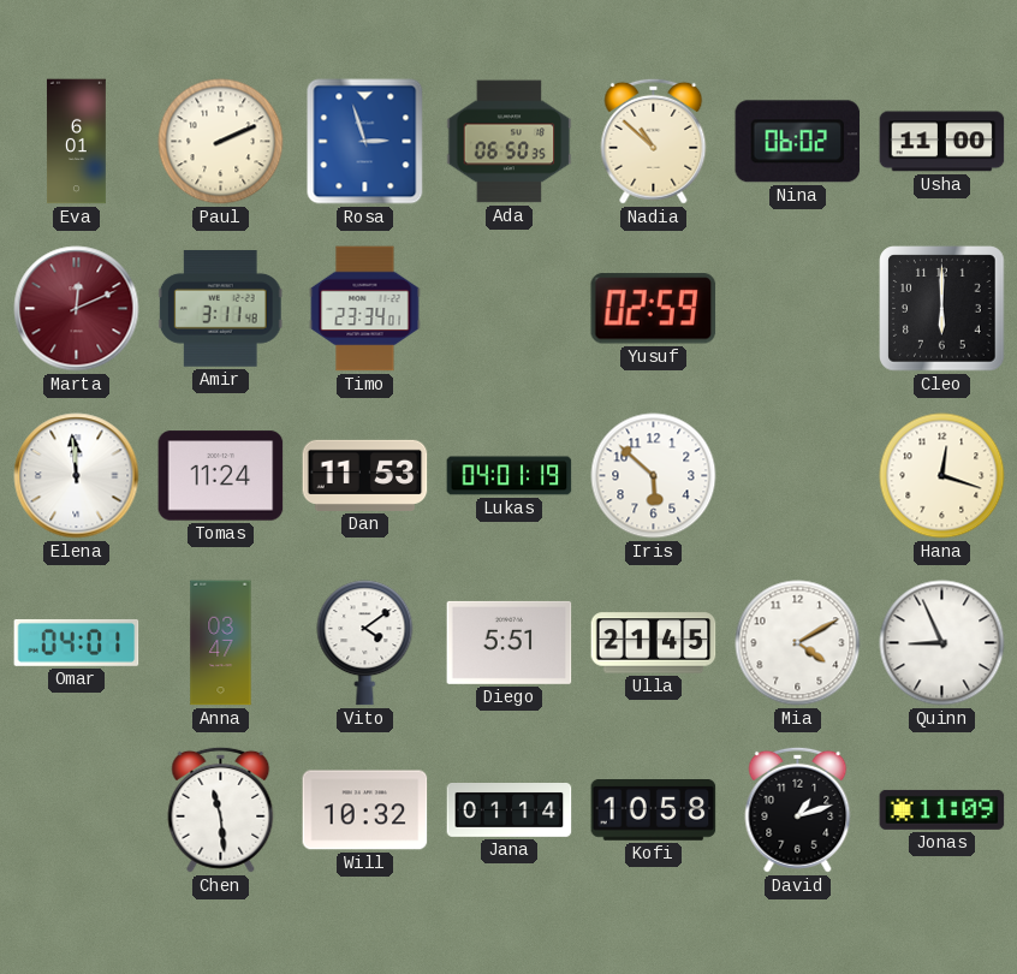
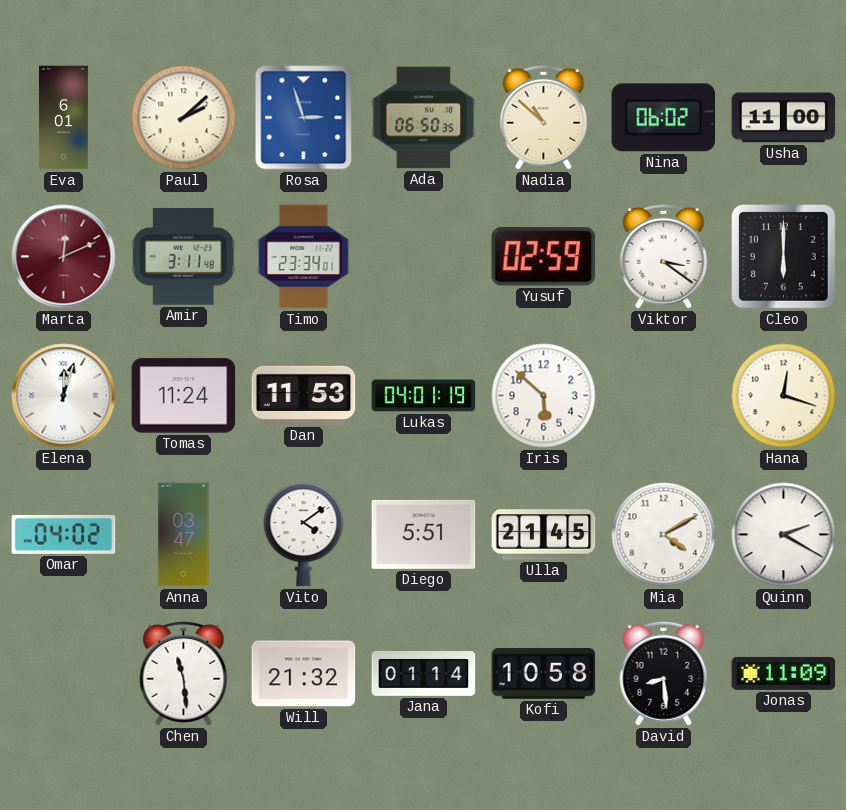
Paul: 2:11 -> 2:08 (184, 118)
Viktor: none -> 3:21 (664, 256)
Elena: 11:59 -> 12:03 (64, 396)
Omar: 04:01 -> 04:02 (64, 534)
Quinn: 8:56 -> 2:20 (784, 535)
Will: 10:32 -> 21:32 (304, 674)
David: 1:12 -> 8:29 (664, 673)
